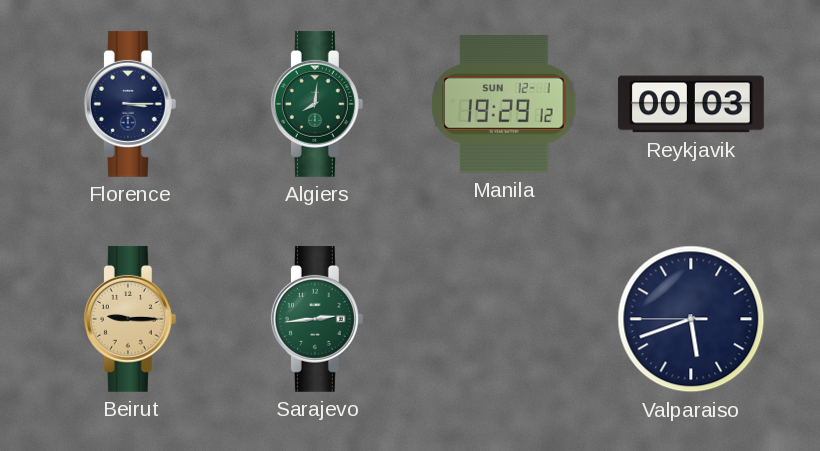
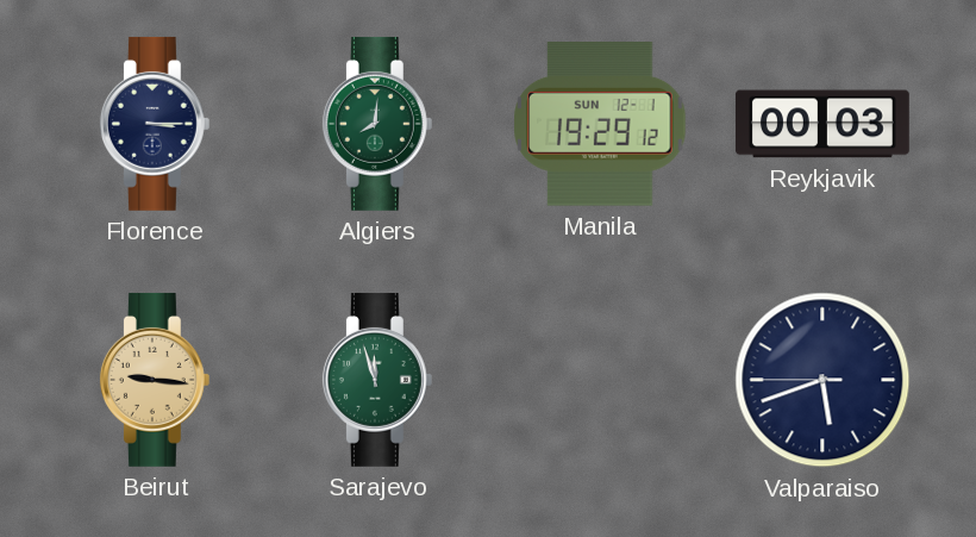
Beirut: 9:15 -> 9:16 (155, 380)
Sarajevo: 2:44 -> 11:57 (377, 380)
